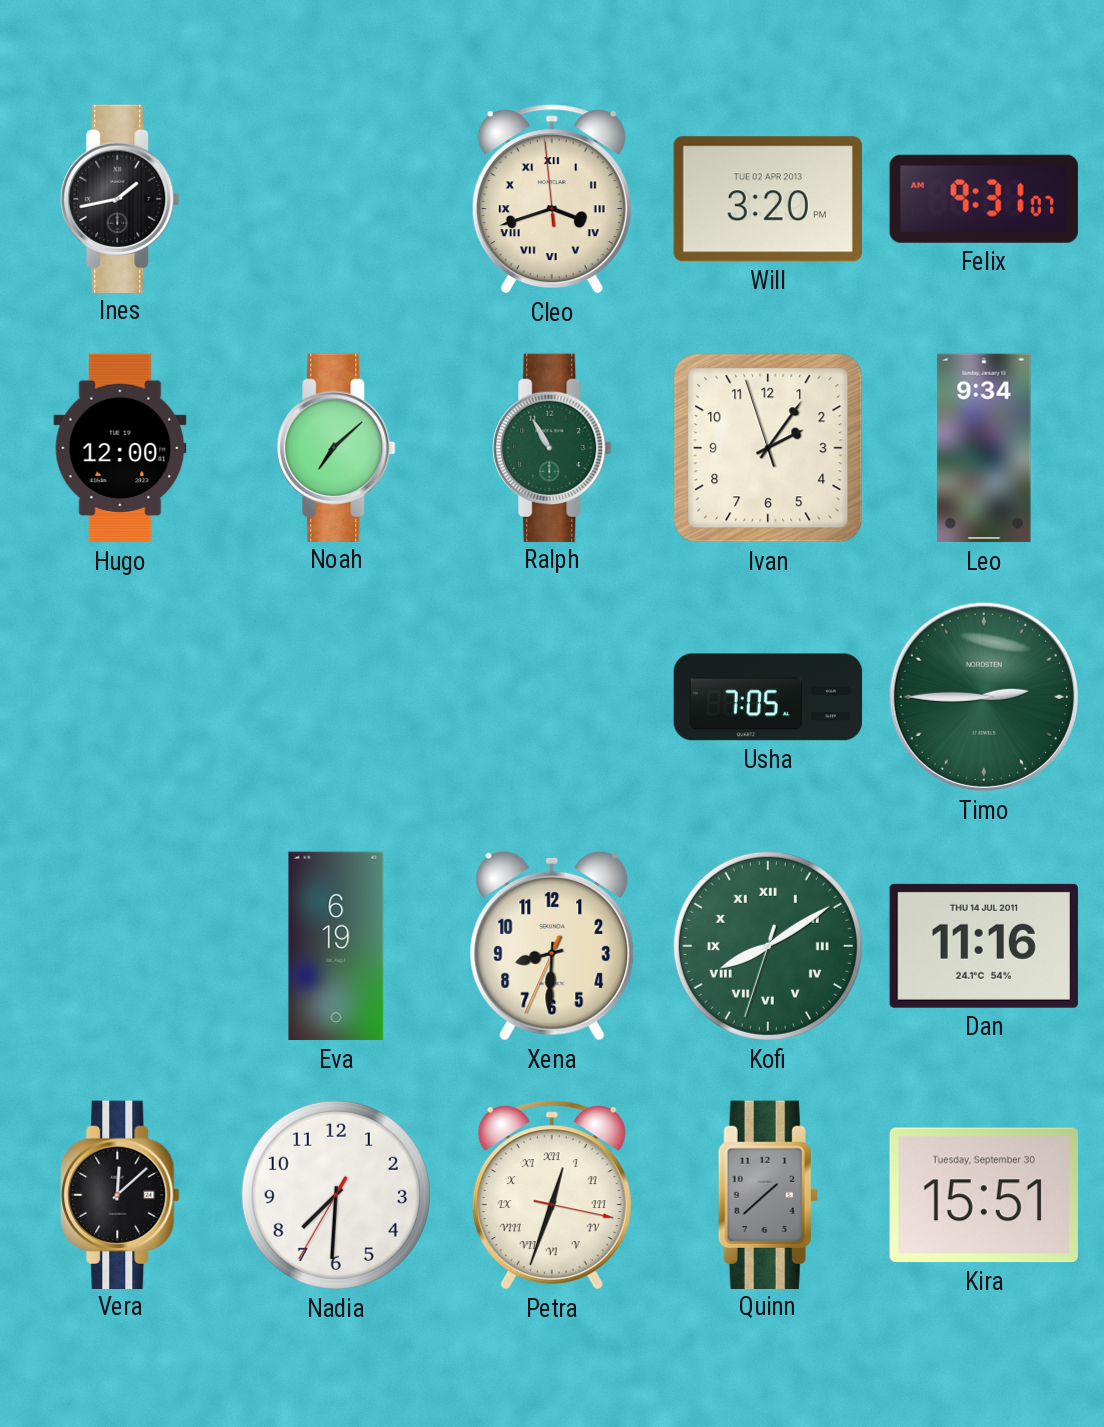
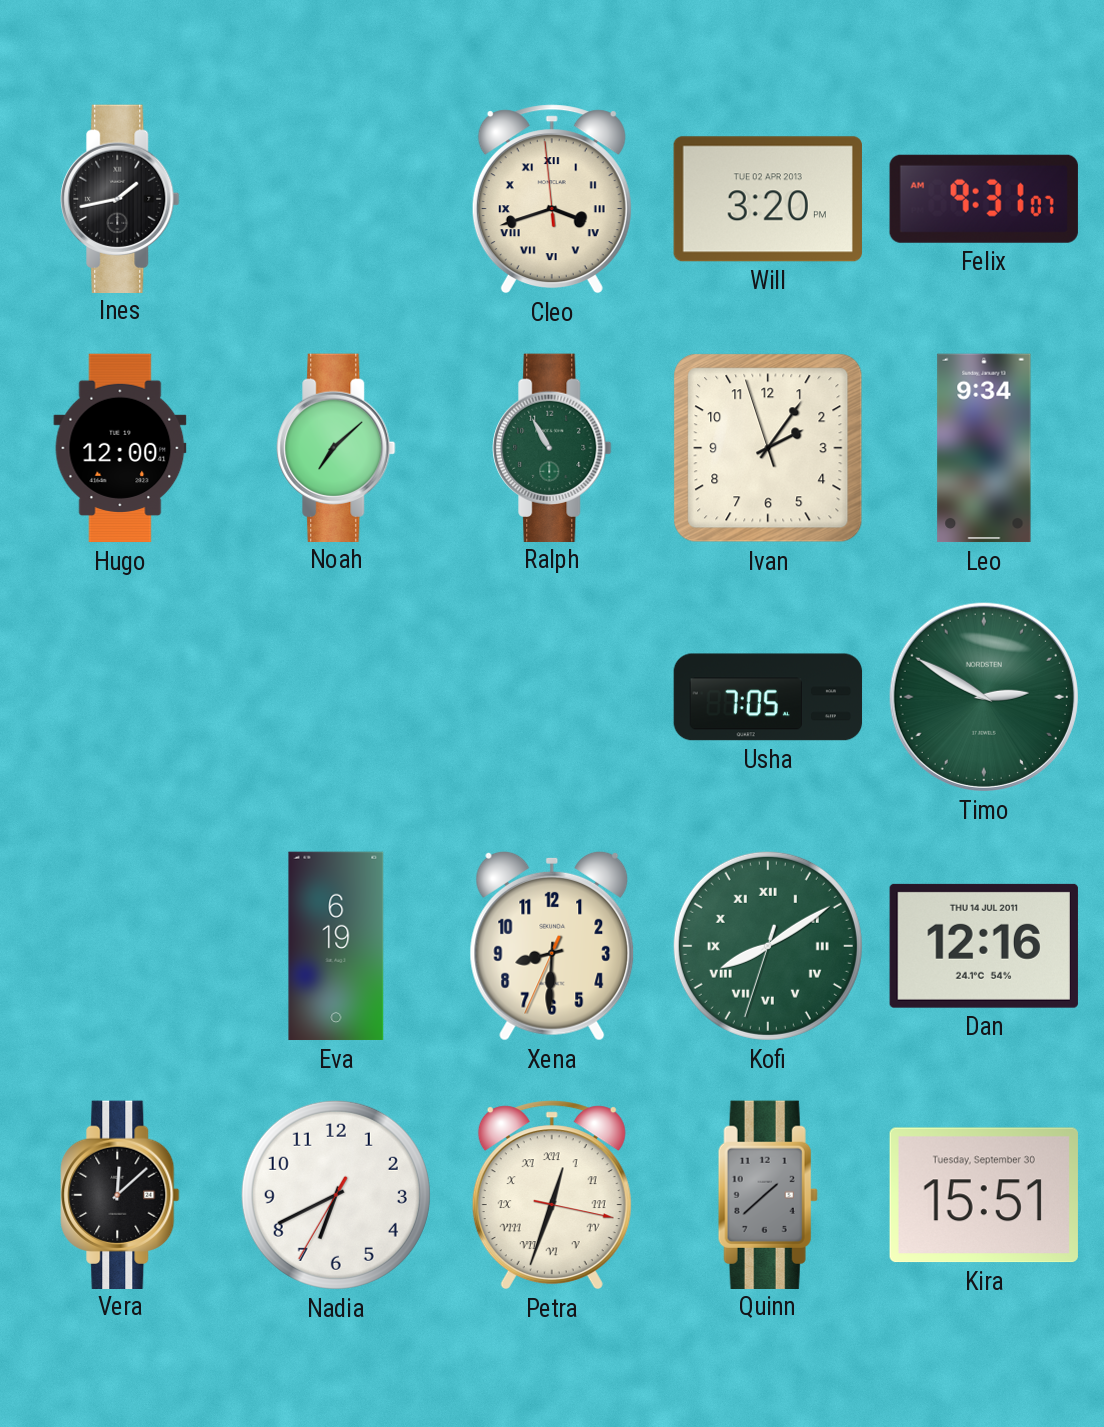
Timo: 2:45 -> 2:50 (984, 697)
Dan: 11:16 -> 12:16 (984, 946)
Nadia: 7:30 -> 6:40 (336, 1195)
